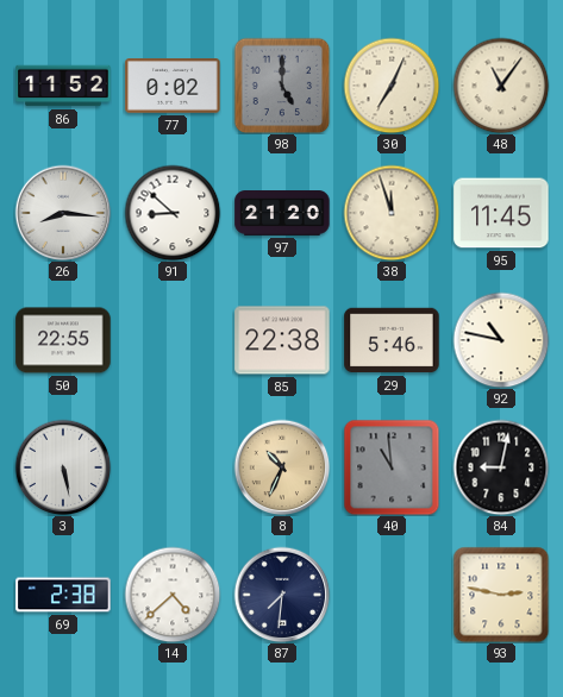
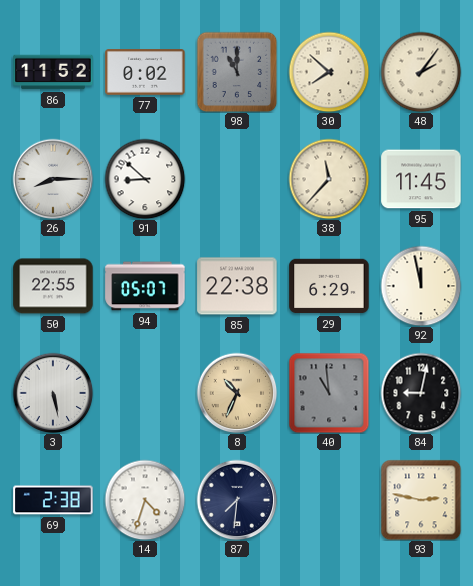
98: 5:00 -> 11:00 (237, 72)
30: 7:04 -> 7:52 (329, 72)
48: 11:06 -> 2:06 (421, 72)
26: 8:16 -> 8:15 (53, 179)
97: 21:20 -> none (282, 214)
38: 11:57 -> 11:37 (329, 179)
94: none -> 05:07 (145, 286)
29: 5:46 -> 6:29 (329, 286)
92: 10:47 -> 11:58 (421, 286)
14: 4:38 -> 4:33 (145, 500)
